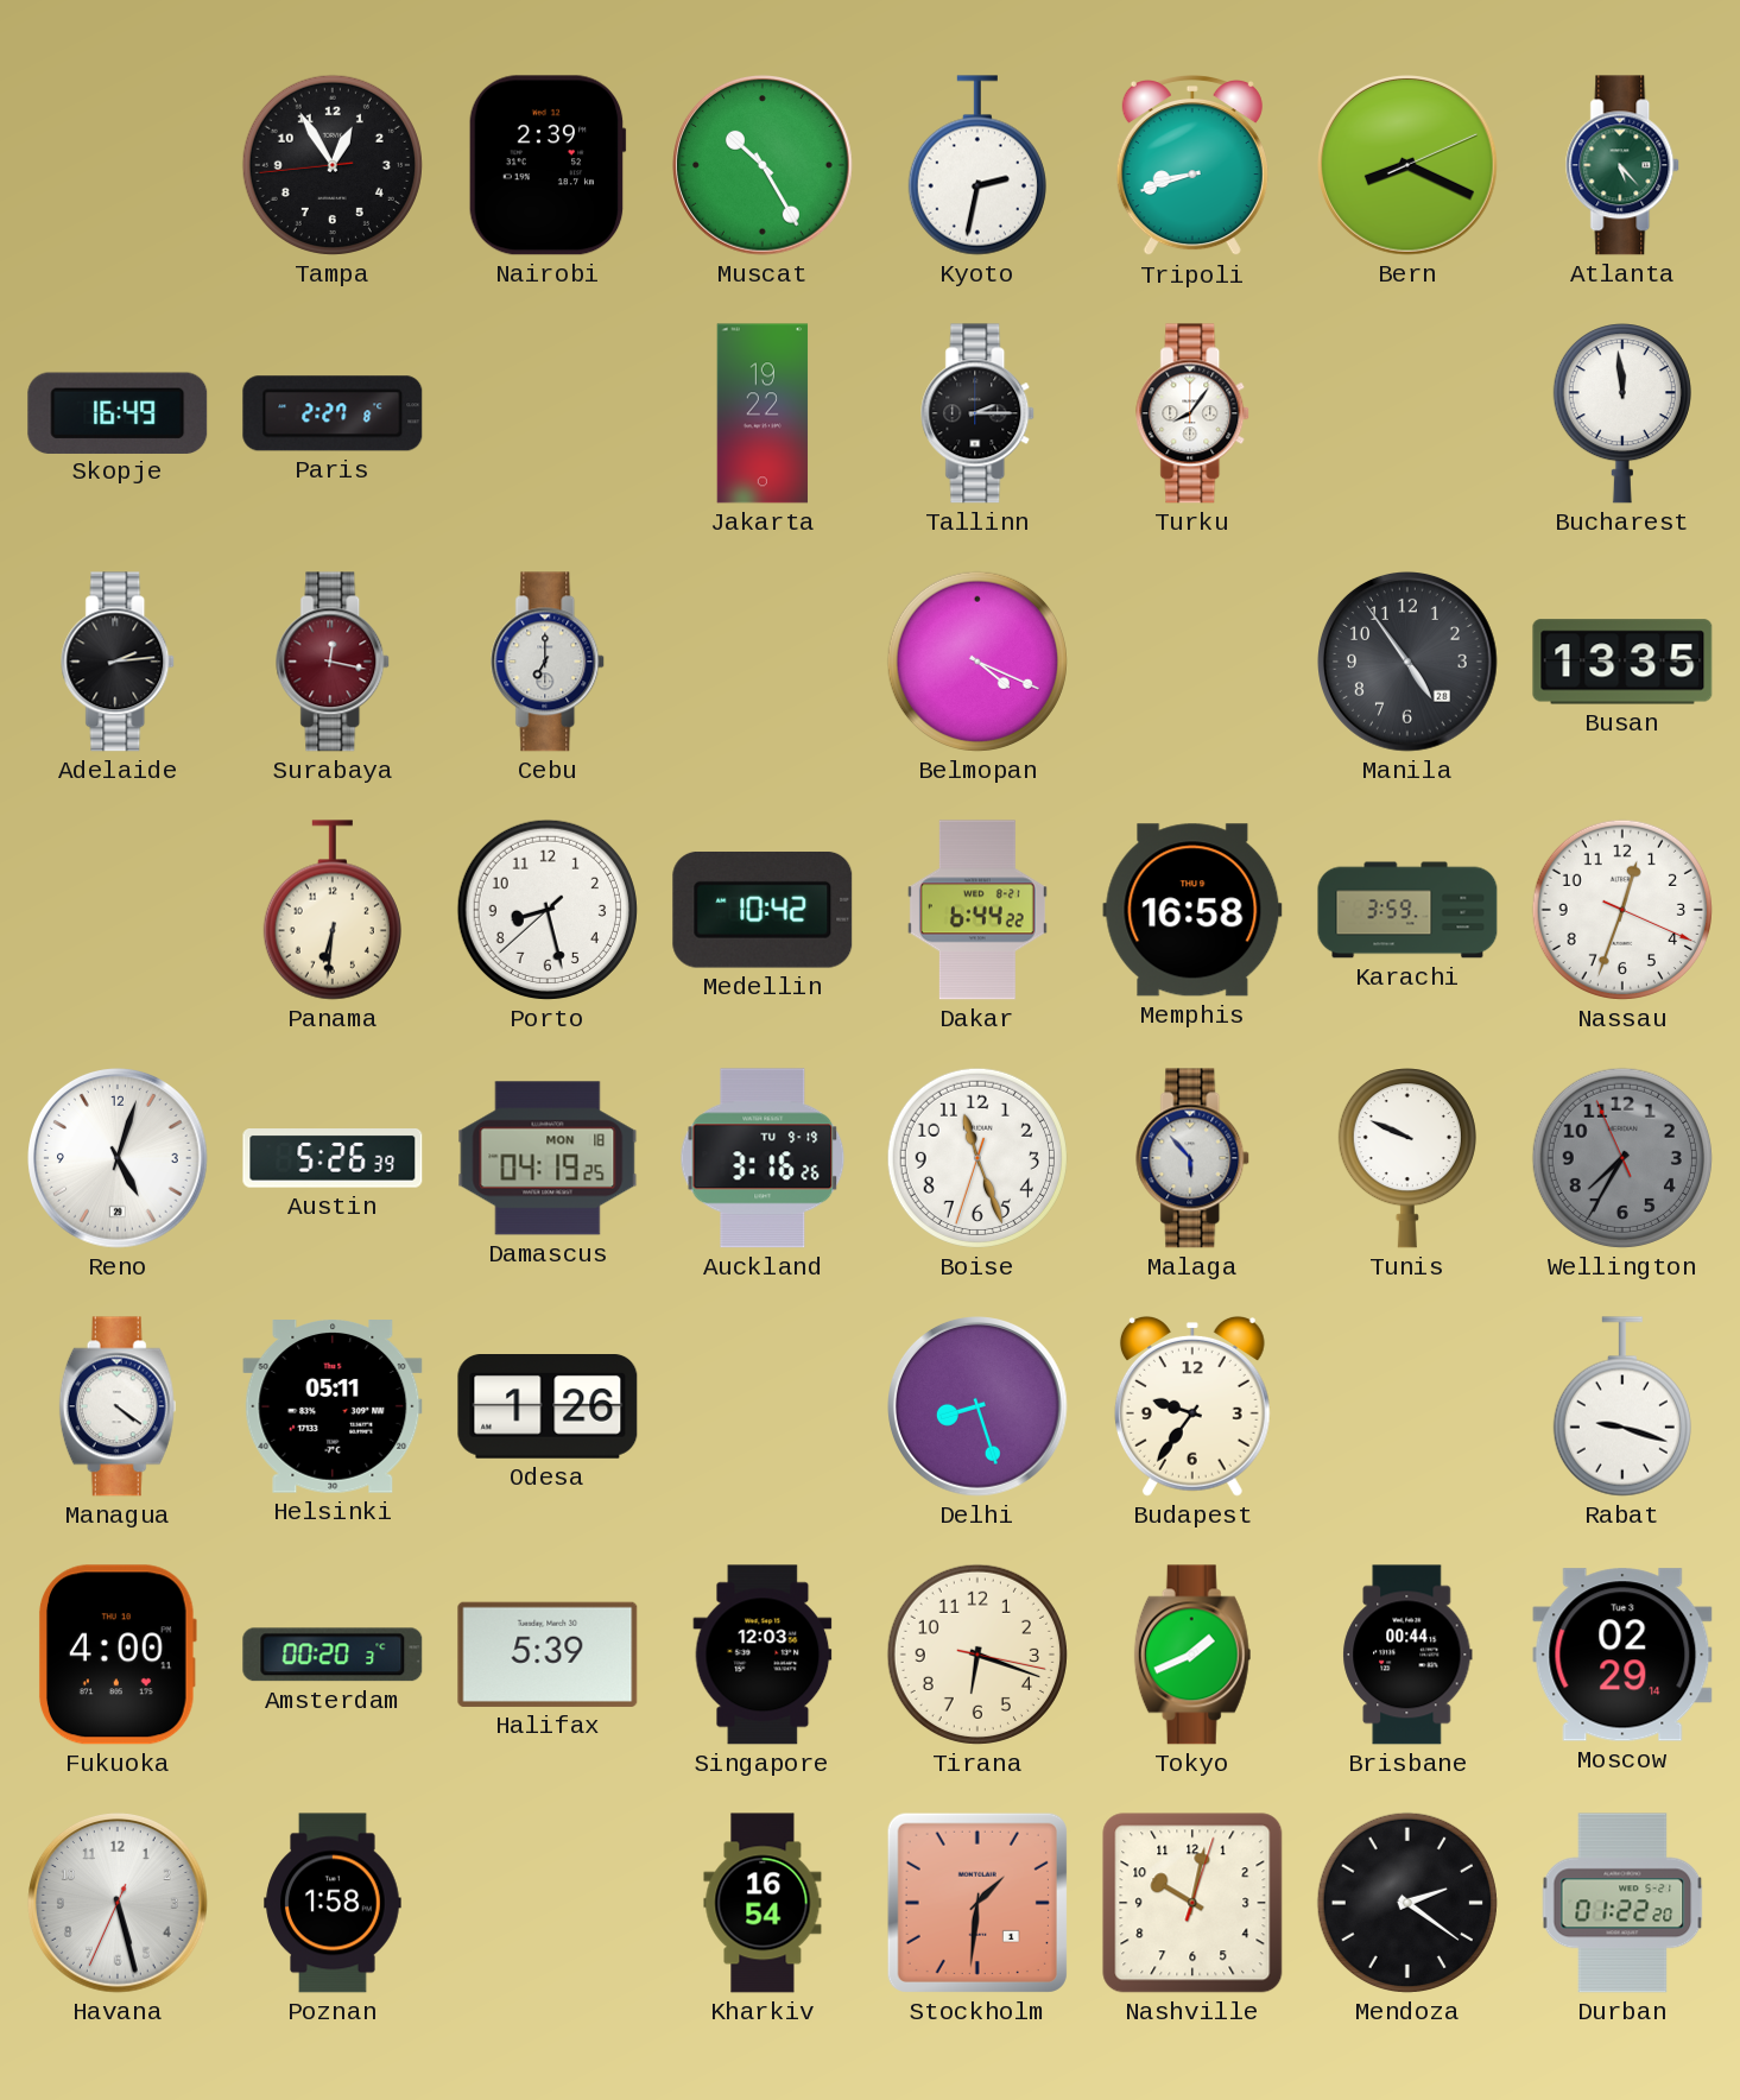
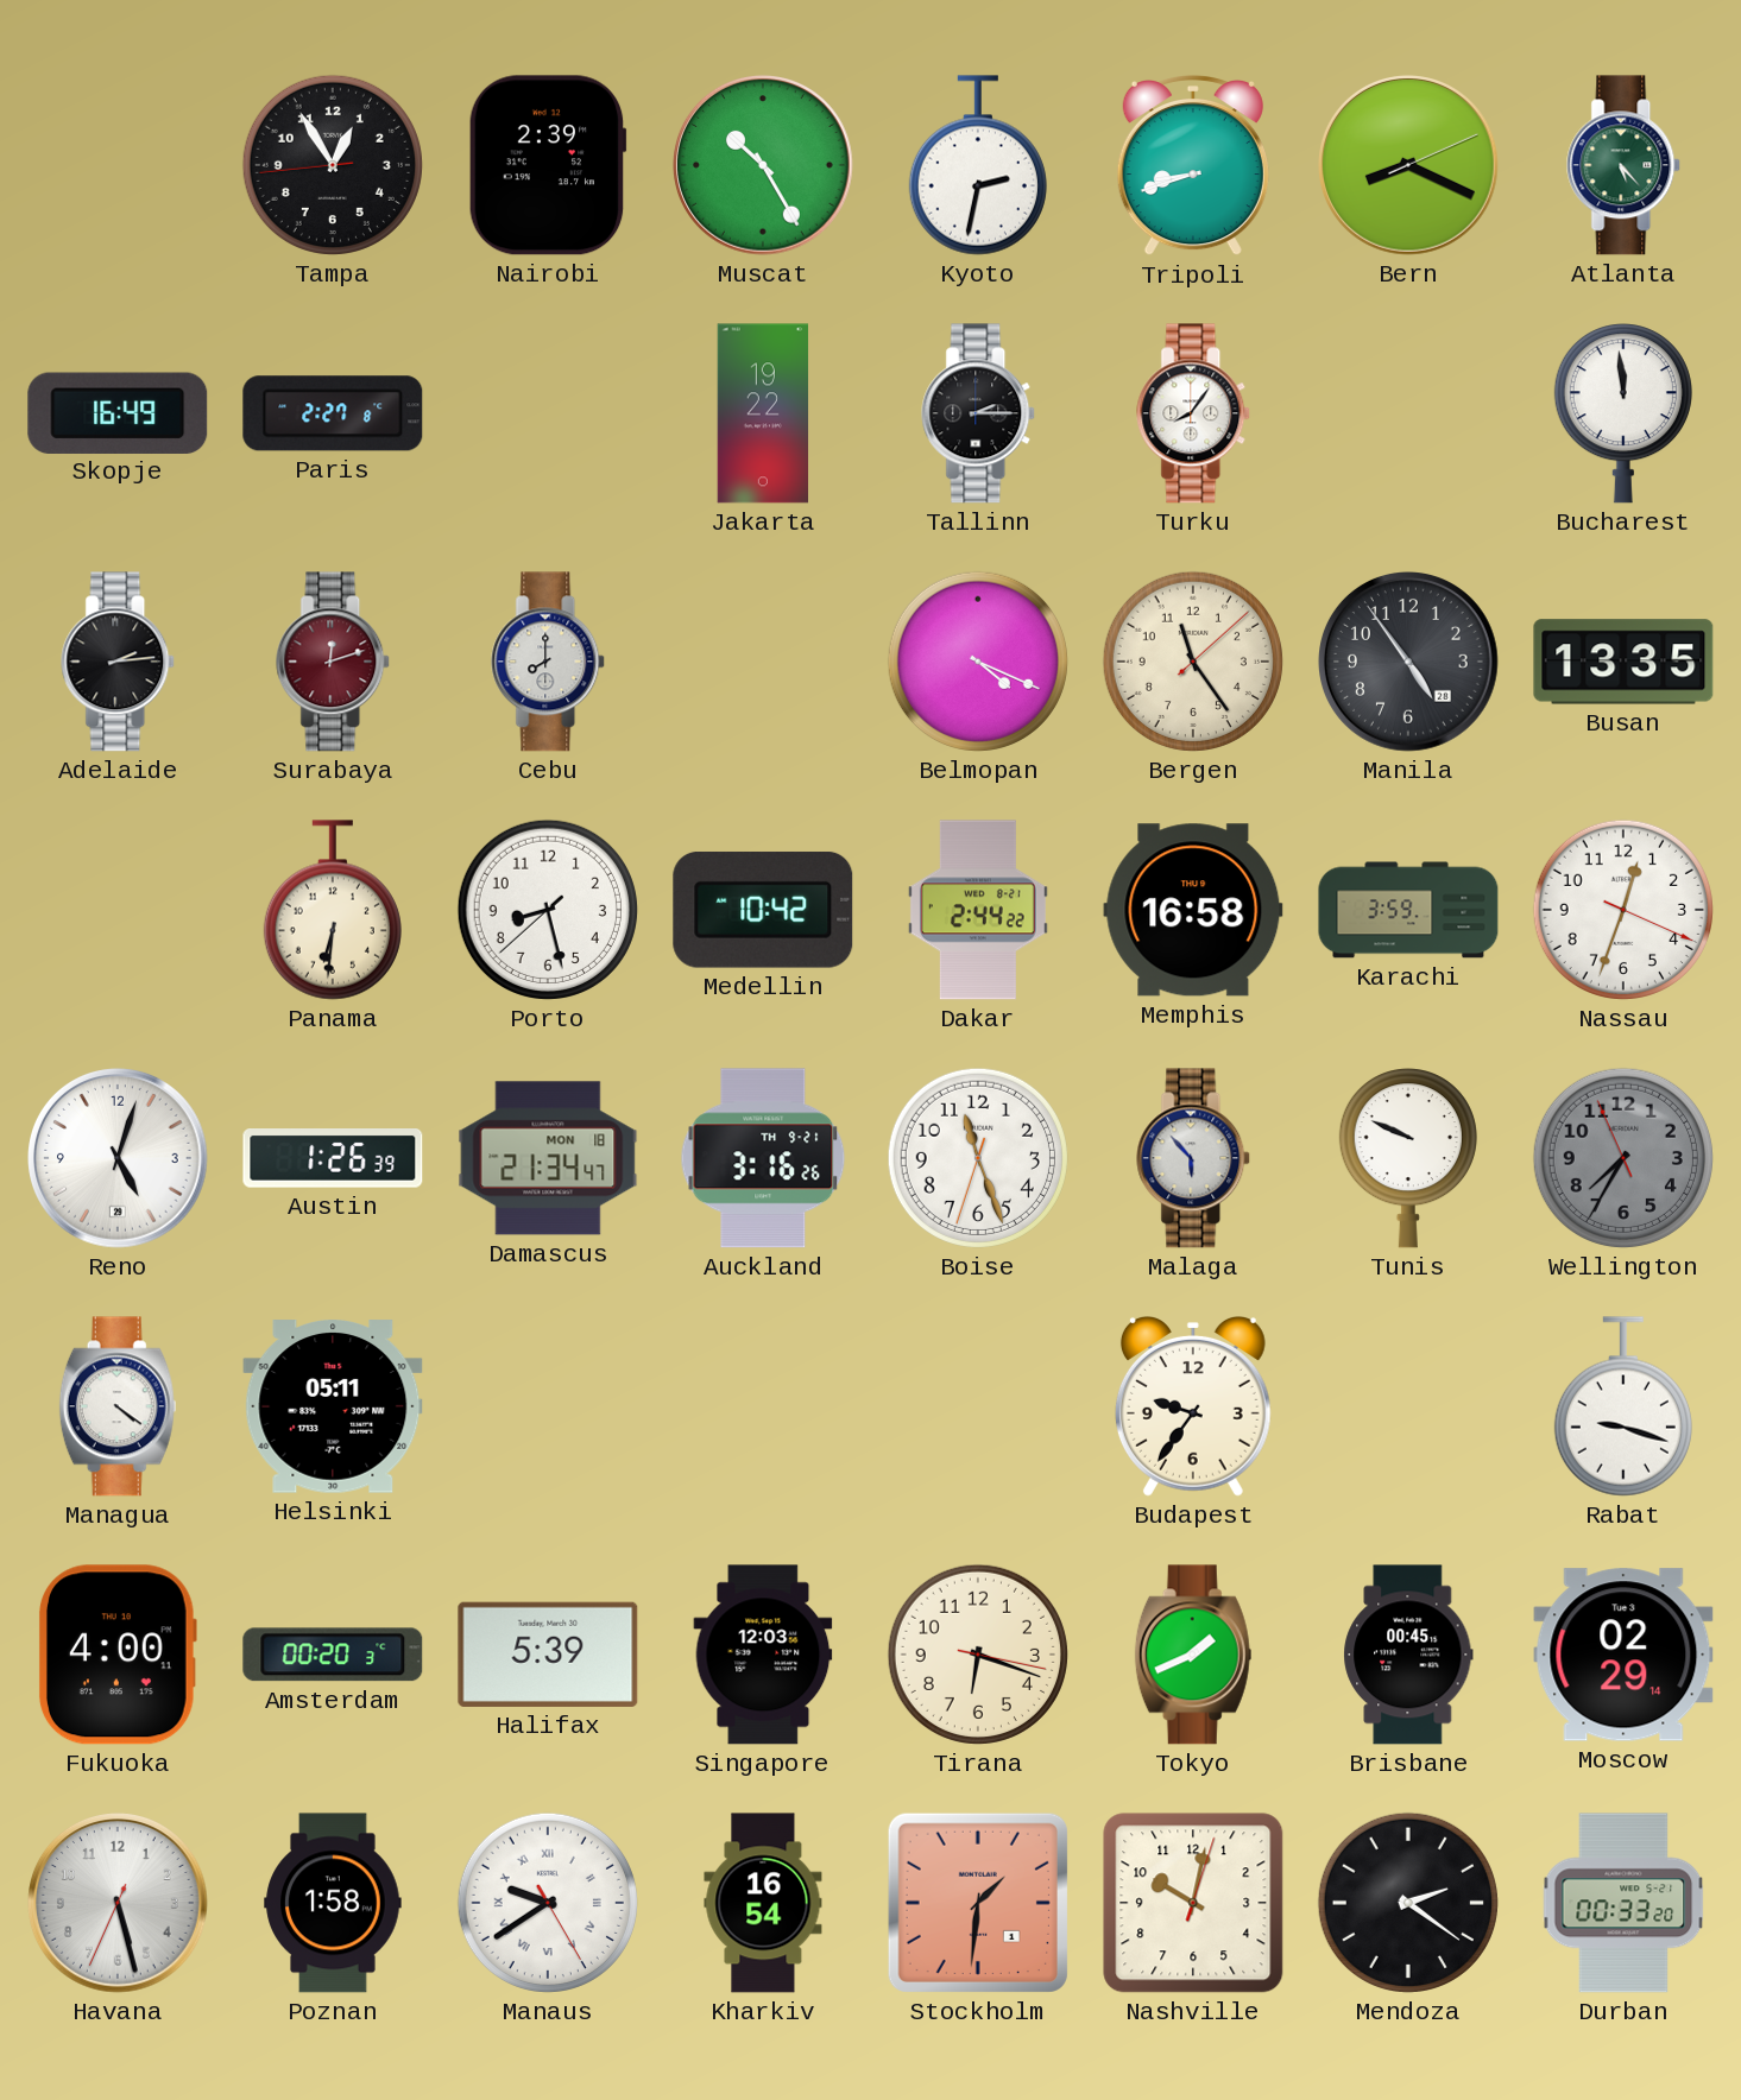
Surabaya: 12:17 -> 12:12 (334, 662)
Cebu: 7:00 -> 8:00 (549, 662)
Bergen: none -> 11:24 (1193, 662)
Dakar: 6:44 -> 2:44 (978, 910)
Austin: 5:26 -> 1:26 (333, 1158)
Damascus: 04:19 -> 21:34 (548, 1158)
Auckland date: TU 9-19 -> TH 9-21 (763, 1158)
Odesa: 1:26 -> none (548, 1408)
Delhi: 8:27 -> none (979, 1408)
Brisbane: 00:44 -> 00:45 (1408, 1655)
Manaus: none -> 9:39 (548, 1903)
Durban: 01:22 -> 00:33 (1623, 1903)
